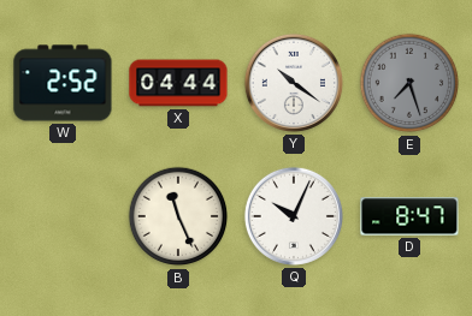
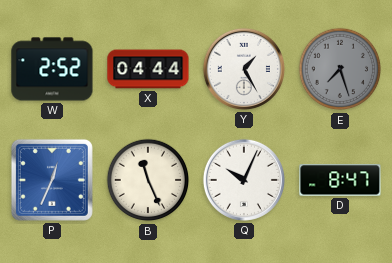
Y: 10:21 -> 1:25 (244, 69)
P: none -> 12:34 (52, 180)
